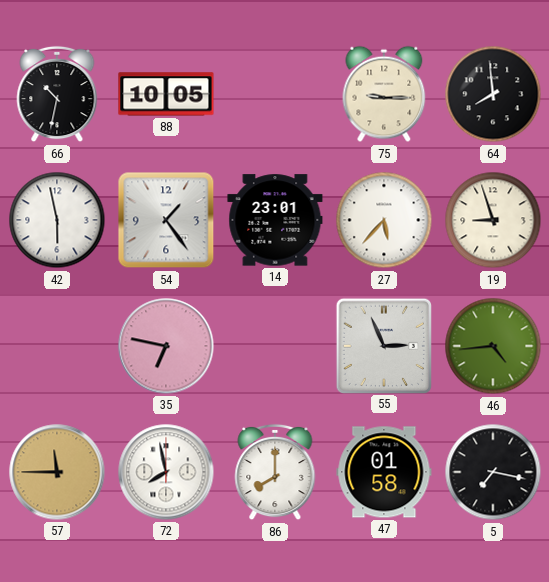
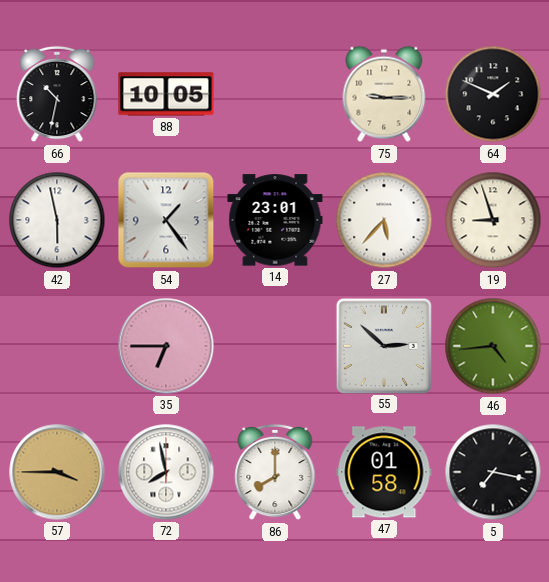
64: 7:59 -> 1:49 (493, 94)
35: 6:47 -> 6:45 (166, 346)
55: 2:56 -> 2:52 (383, 345)
57: 11:45 -> 3:45 (57, 472)
